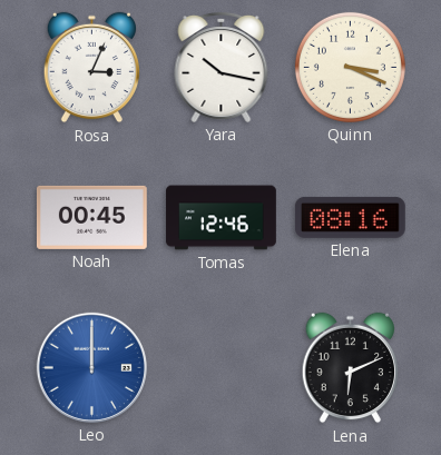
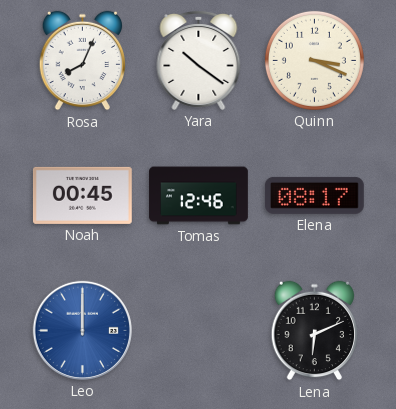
Rosa: 3:04 -> 8:04 (82, 61)
Yara: 10:17 -> 10:21 (199, 60)
Elena: 08:16 -> 08:17 (314, 195)
